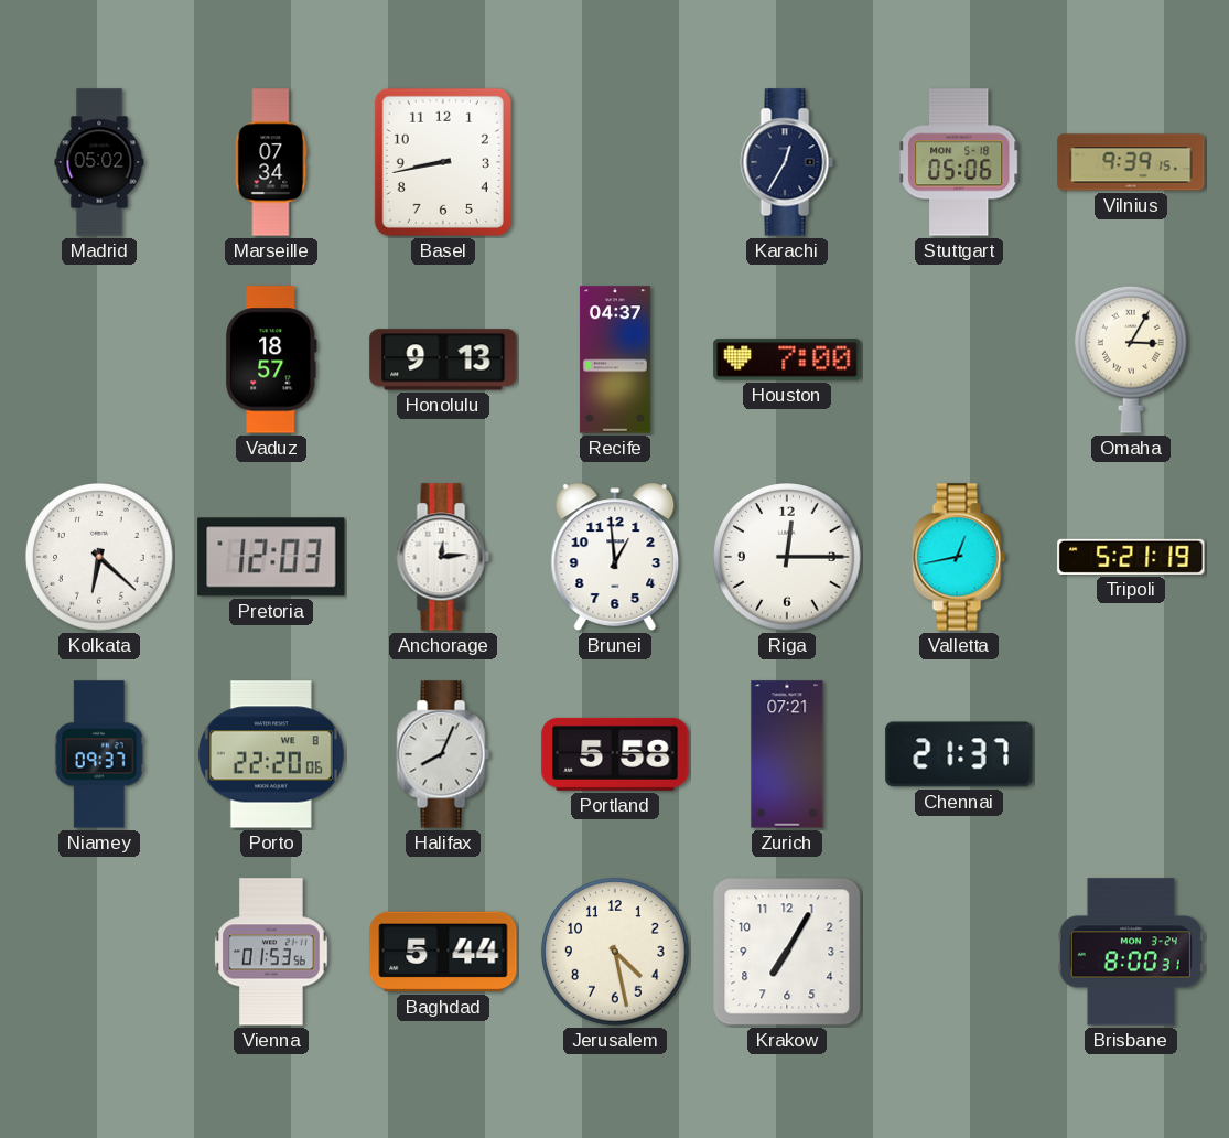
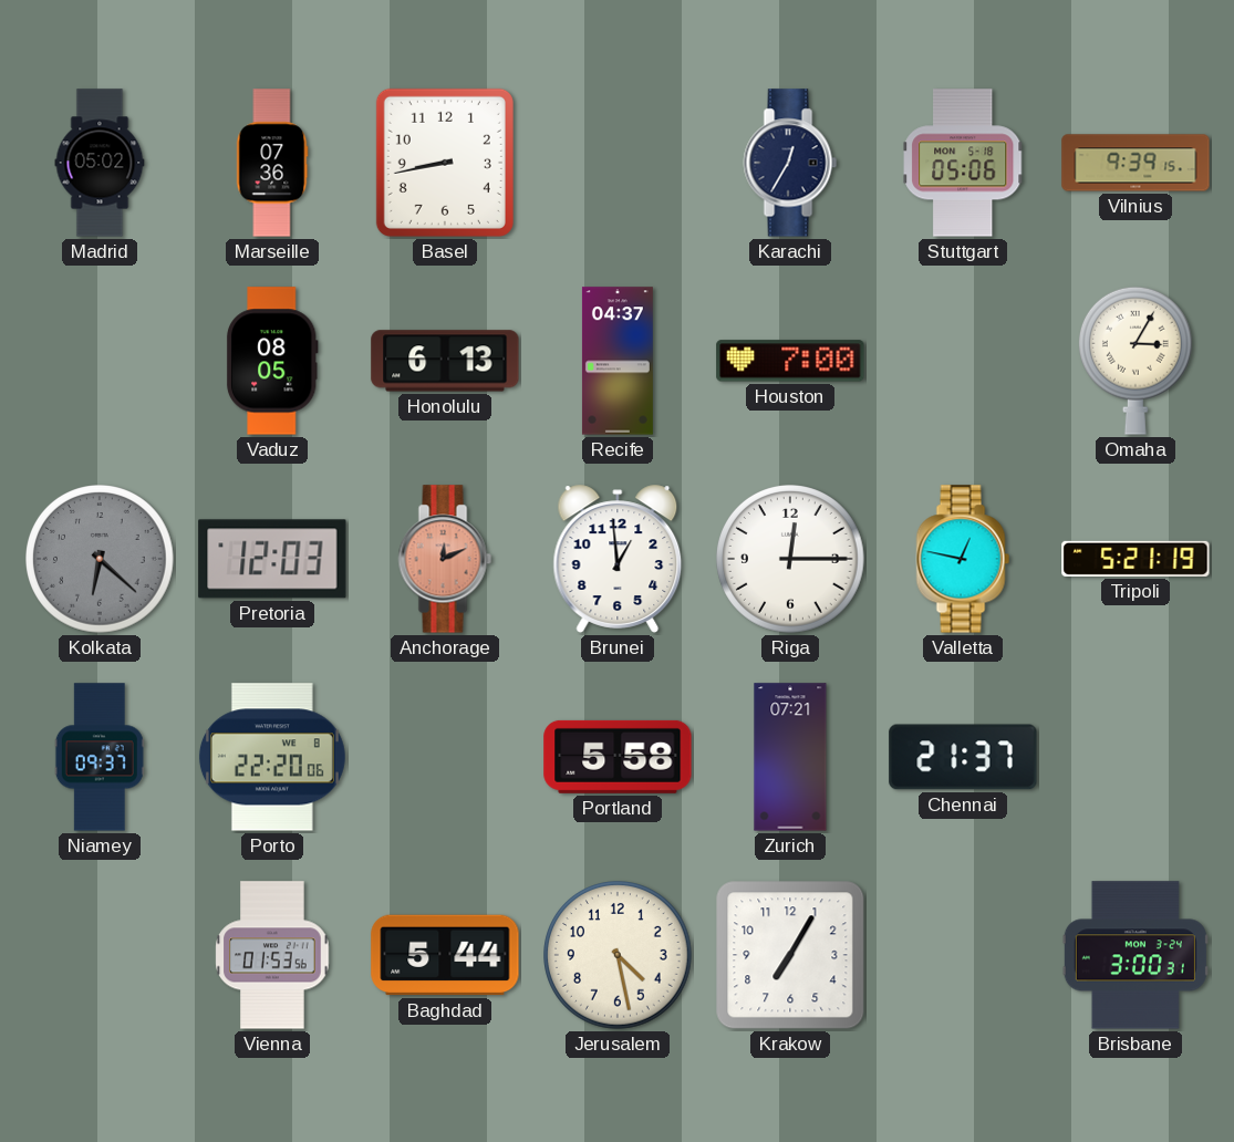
Marseille: 07:34 -> 07:36 (272, 163)
Vaduz: 18:57 -> 08:05 (272, 361)
Honolulu: 9:13 -> 6:13 (445, 361)
Kolkata dial: white -> grey (101, 560)
Anchorage: 12:14 -> 12:11 (445, 559)
Anchorage dial: white -> salmon (445, 559)
Valletta: 12:43 -> 12:47 (963, 559)
Halifax: 8:04 -> none (443, 754)
Brisbane: 8:00 -> 3:00 (1136, 955)
